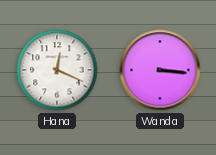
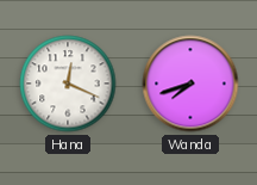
Wanda: 3:16 -> 7:42 (190, 84)
